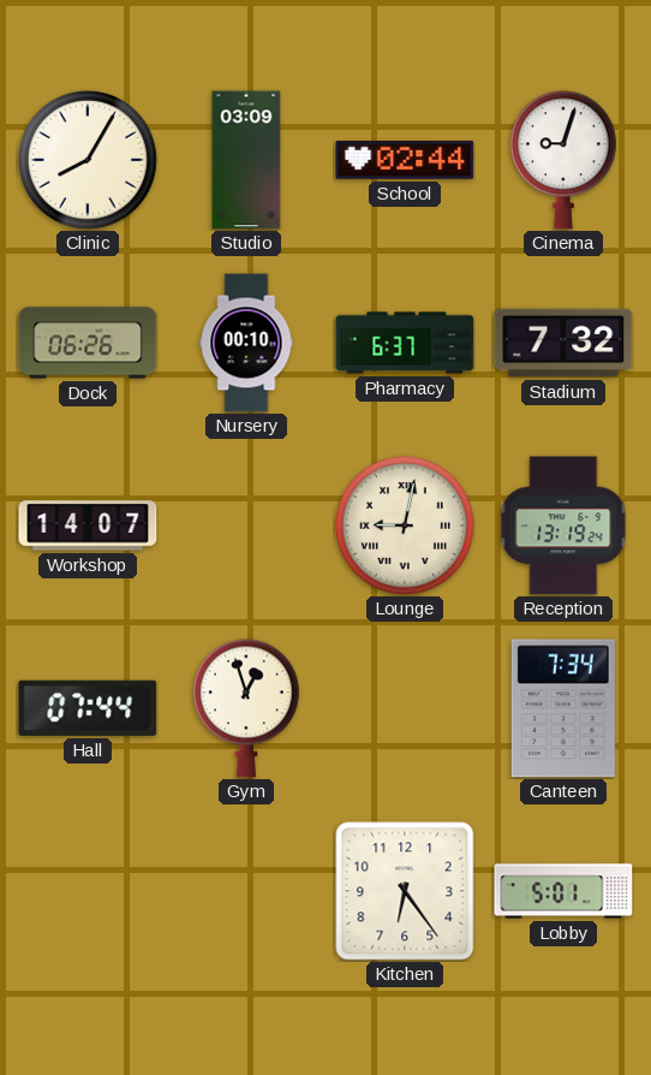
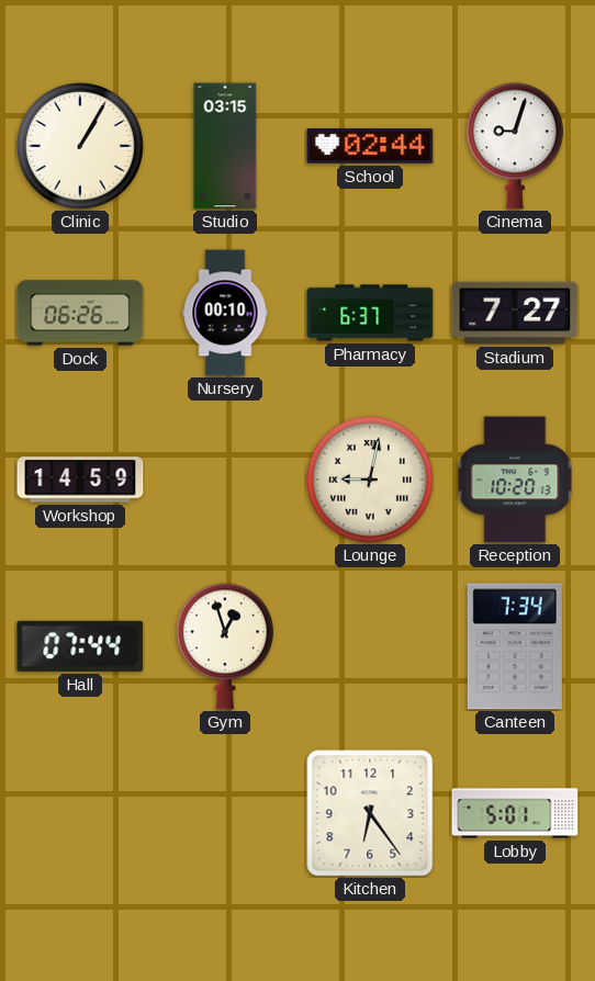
Clinic: 8:05 -> 1:05 (80, 146)
Studio: 03:09 -> 03:15 (225, 146)
Stadium: 7:32 -> 7:27 (515, 313)
Workshop: 14:07 -> 14:59 (80, 480)
Reception: 13:19 -> 10:20 (515, 480)
